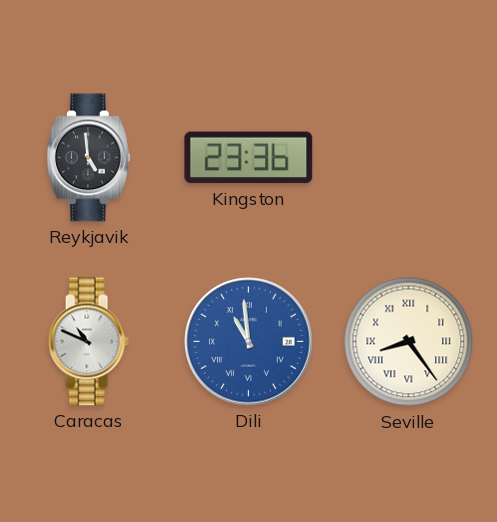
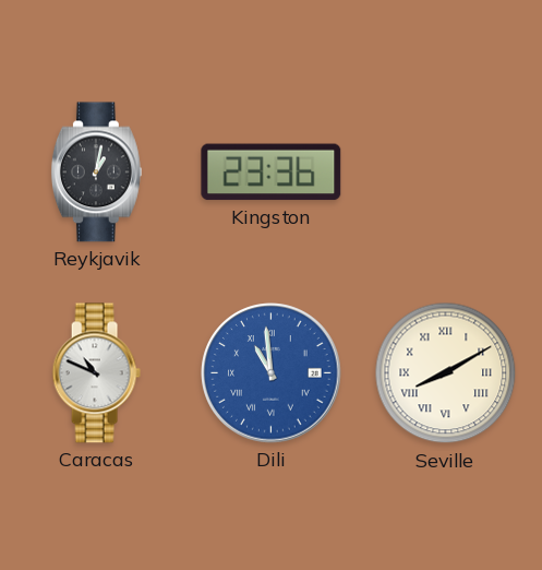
Reykjavik: 4:59 -> 1:02 (96, 173)
Seville: 8:24 -> 8:10 (446, 373)
